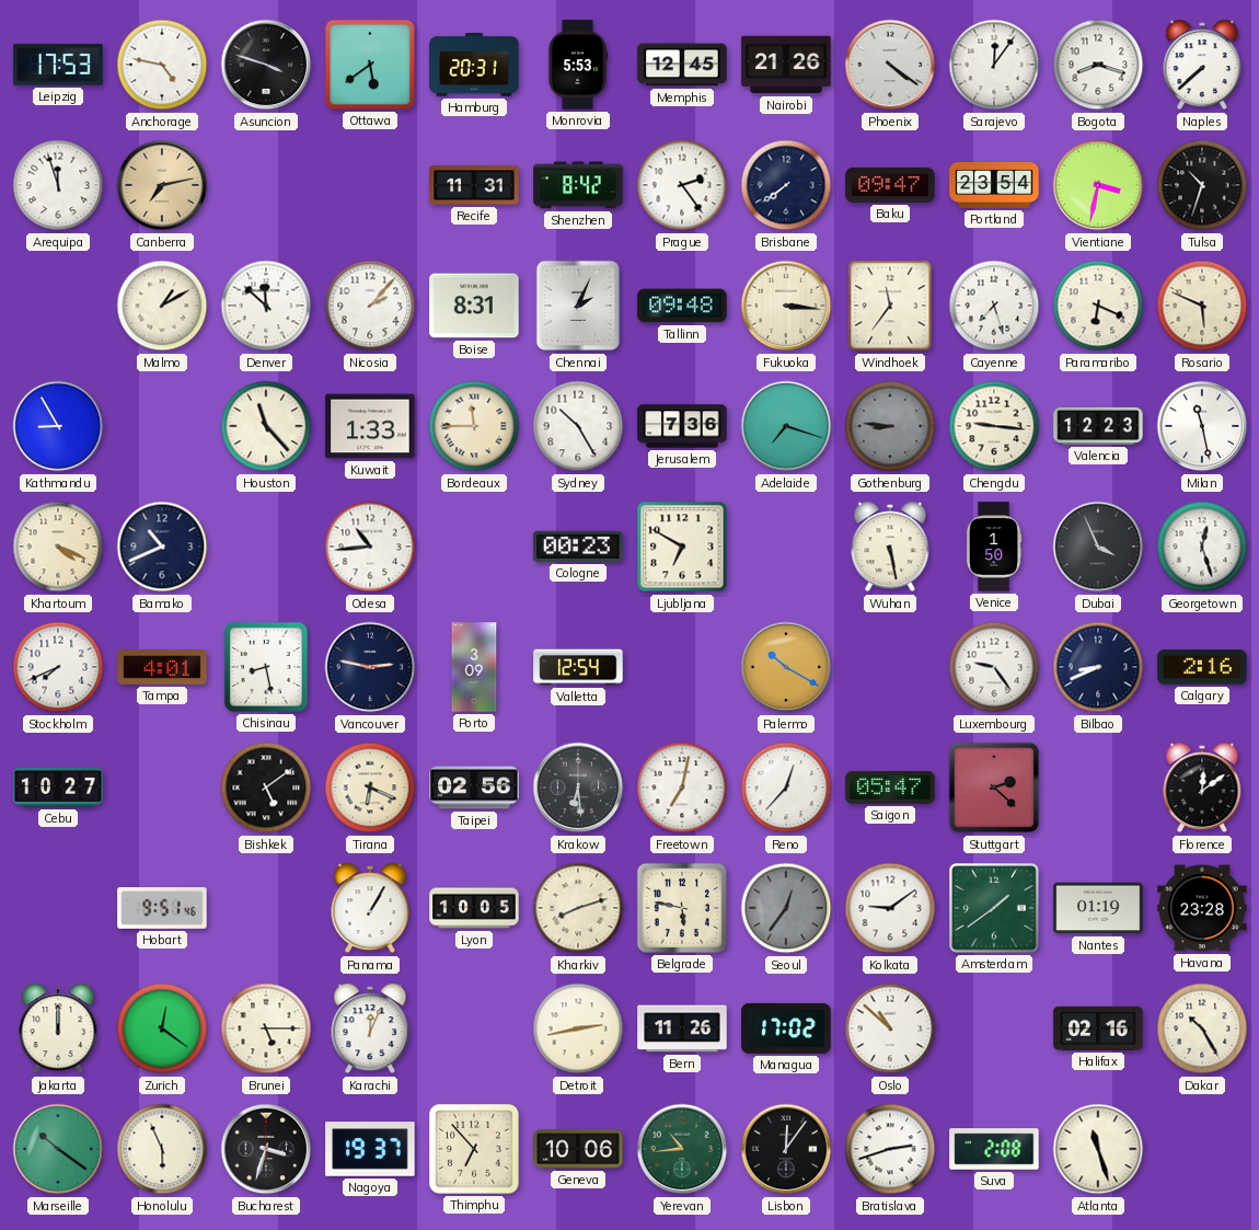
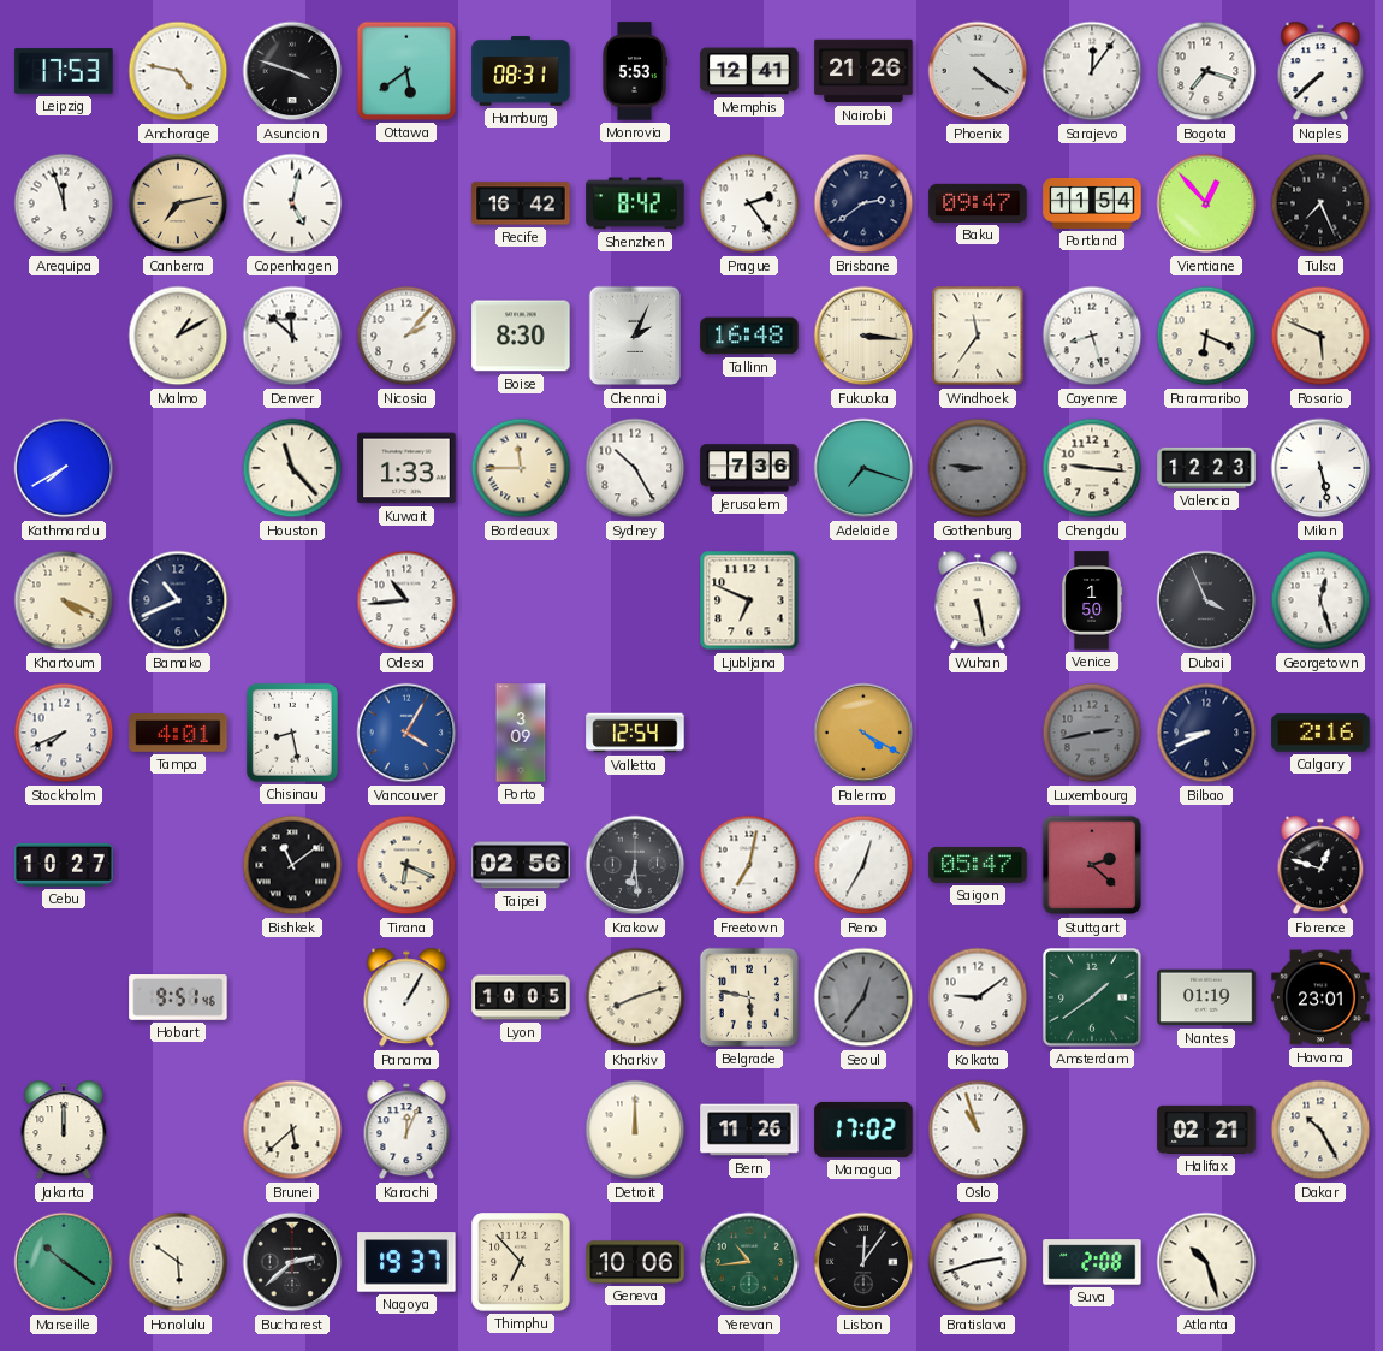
Hamburg: 20:31 -> 08:31 (521, 71)
Memphis: 12:45 -> 12:41 (749, 71)
Bogota: 8:18 -> 7:18 (1206, 71)
Copenhagen: none -> 5:02 (292, 203)
Recife: 11:31 -> 16:42 (521, 203)
Brisbane: 7:39 -> 2:39 (863, 203)
Portland: 23:54 -> 11:54 (1092, 203)
Vientiane: 3:32 -> 12:53 (1206, 203)
Tulsa: 10:33 -> 7:26 (1320, 203)
Boise: 8:31 -> 8:30 (521, 336)
Tallinn: 09:48 -> 16:48 (749, 336)
Cayenne: 7:27 -> 8:27 (1092, 336)
Kathmandu: 8:55 -> 7:40 (64, 468)
Milan: 11:28 -> 5:28 (1320, 468)
Cologne: 00:23 -> none (578, 547)
Ljubljana: 6:50 -> 6:49 (749, 600)
Vancouver: 2:47 -> 4:05 (406, 733)
Vancouver dial: navy -> blue (406, 733)
Palermo: 10:20 -> 4:20 (863, 733)
Luxembourg: 9:24 -> 2:43 (1092, 733)
Luxembourg dial: white -> grey (1092, 733)
Bishkek: 5:09 -> 11:09 (292, 865)
Reno: 12:37 -> 12:35 (863, 865)
Florence: 12:09 -> 12:48 (1320, 865)
Havana: 23:28 -> 23:01 (1320, 997)
Zurich: 12:21 -> none (162, 1028)
Brunei: 5:15 -> 5:38 (292, 1130)
Detroit: 2:43 -> 12:00 (635, 1130)
Oslo: 10:52 -> 10:57 (978, 1130)
Halifax: 02:16 -> 02:21 (1206, 1130)
Honolulu: 5:56 -> 5:51 (178, 1262)
Bucharest: 3:33 -> 2:38 (292, 1262)
Atlanta: 11:27 -> 10:27 (1206, 1262)
